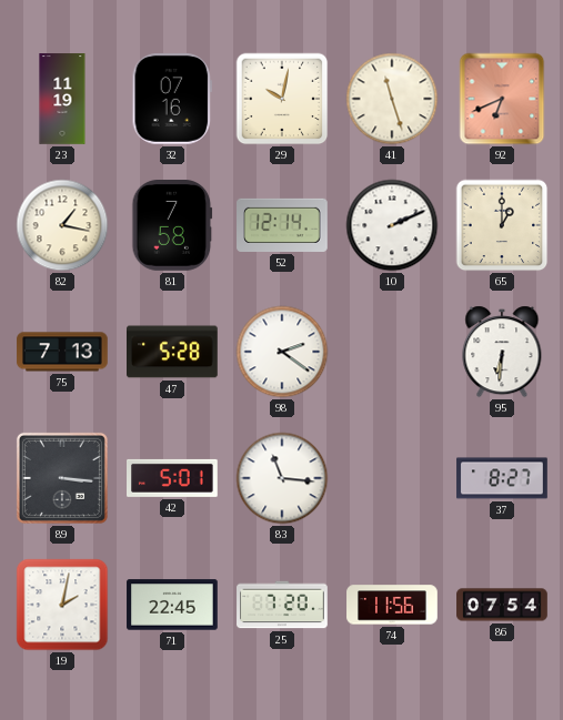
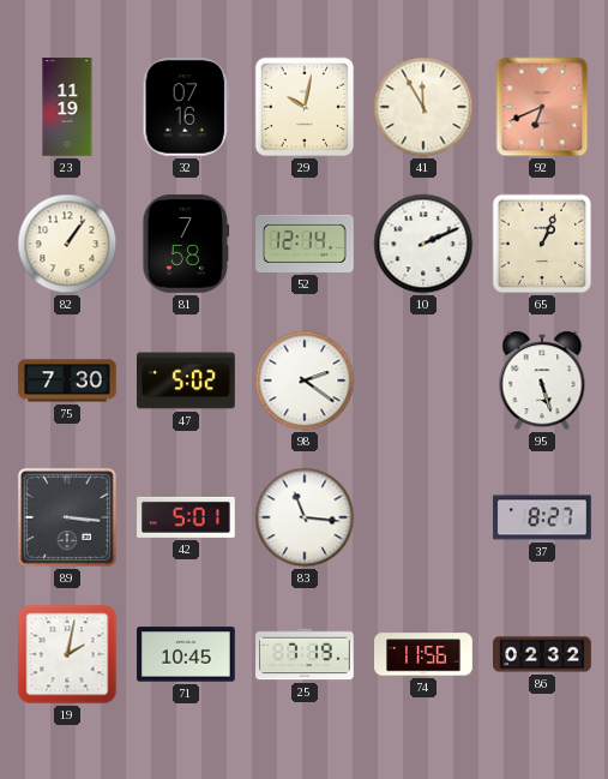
41: 11:27 -> 11:55 (423, 107)
82: 1:17 -> 1:06 (67, 244)
65: 1:00 -> 1:04 (542, 244)
75: 7:13 -> 7:30 (67, 380)
47: 5:28 -> 5:02 (187, 380)
95: 6:31 -> 5:27 (542, 380)
71: 22:45 -> 10:45 (186, 654)
25: 7:20 -> 7:19 (305, 654)
86: 07:54 -> 02:32 (542, 654)
